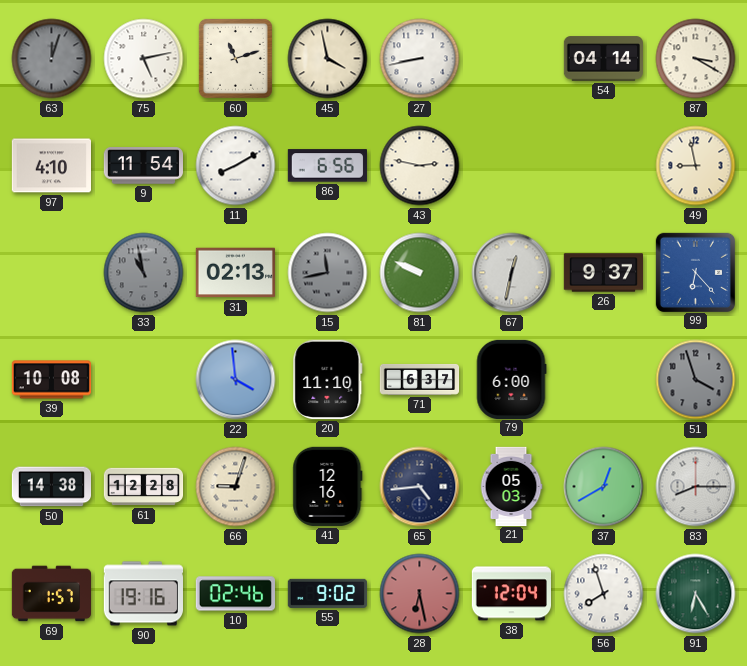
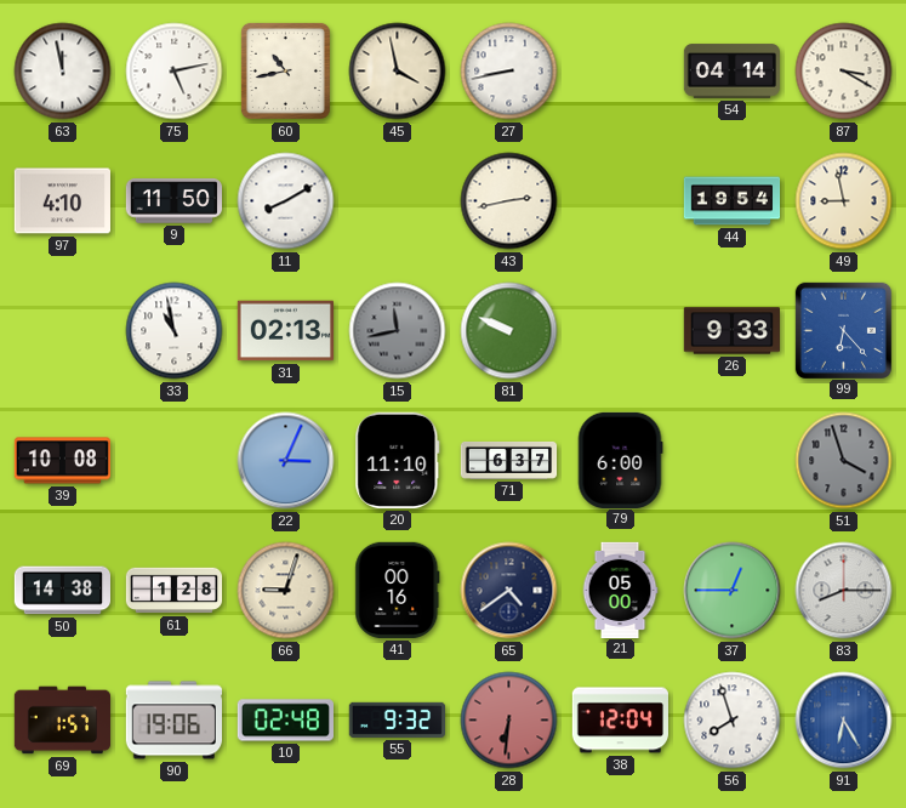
63: 12:03 -> 11:58 (63, 72)
63 dial: grey -> white (63, 72)
60: 11:12 -> 10:43 (285, 70)
9: 11:54 -> 11:50 (173, 201)
86: 6:56 -> none (327, 166)
43: 2:47 -> 2:43 (509, 201)
44: none -> 19:54 (733, 201)
33 dial: grey -> white (175, 331)
67: 12:32 -> none (512, 273)
26: 9:37 -> 9:33 (731, 331)
22: 3:59 -> 3:04 (286, 461)
61: 12:28 -> 1:28 (175, 591)
41: 12:16 -> 00:16 (398, 590)
65: 4:44 -> 4:39 (509, 591)
21: 05:03 -> 05:00 (620, 590)
37: 12:40 -> 12:45 (733, 591)
90: 19:16 -> 19:06 (173, 721)
10: 02:46 -> 02:48 (285, 721)
55: 9:02 -> 9:32 (397, 719)
28: 6:28 -> 6:31 (509, 721)
91 dial: green -> blue (844, 721)
